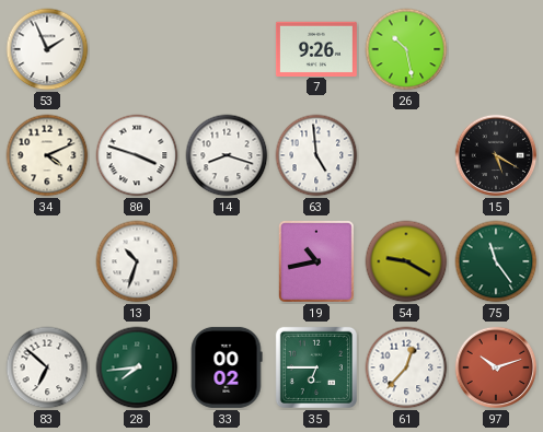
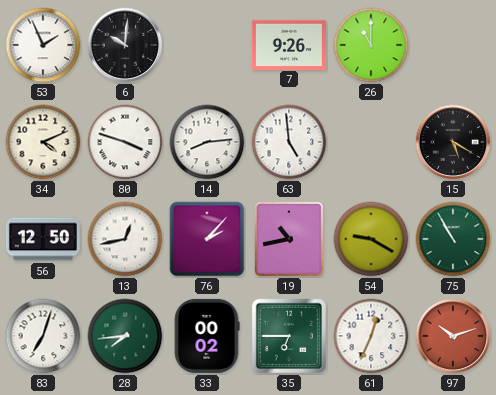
6: none -> 10:01 (125, 45)
26: 10:28 -> 11:00 (371, 45)
14: 8:18 -> 8:14 (207, 142)
56: none -> 12:50 (43, 239)
13: 10:33 -> 12:43 (125, 239)
76: none -> 2:07 (207, 239)
75: 11:24 -> 10:55 (453, 239)
83: 6:52 -> 7:03 (43, 336)
61: 12:37 -> 12:34 (371, 336)
